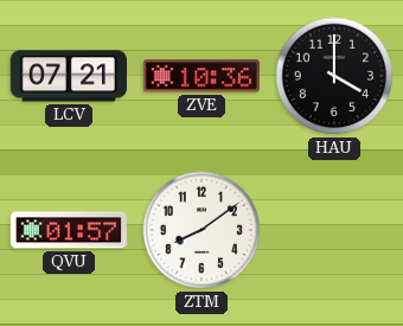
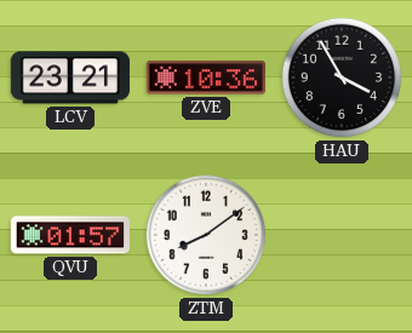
LCV: 07:21 -> 23:21 (70, 77)
HAU: 4:00 -> 3:55 (342, 77)
